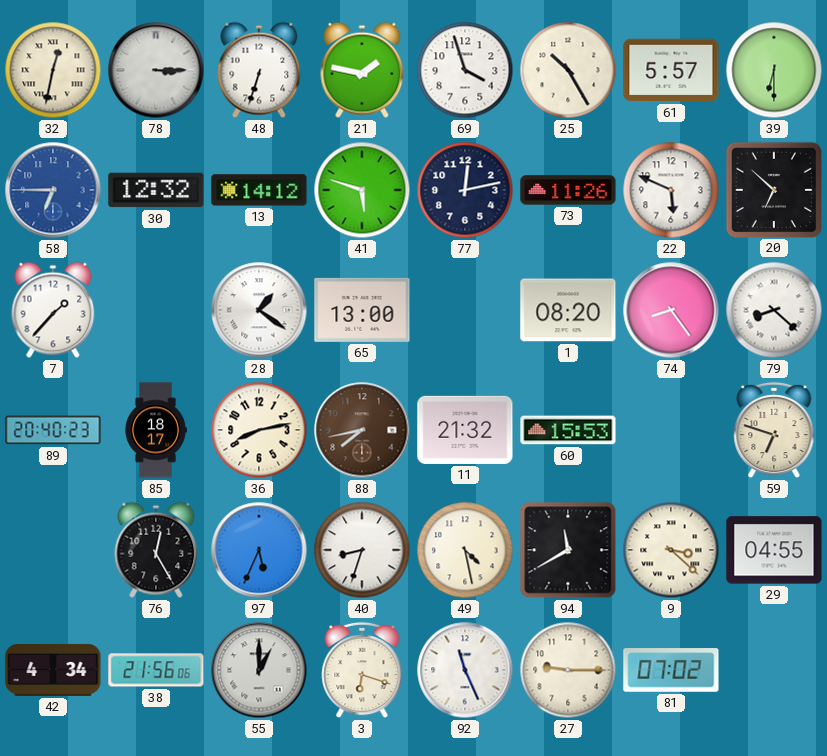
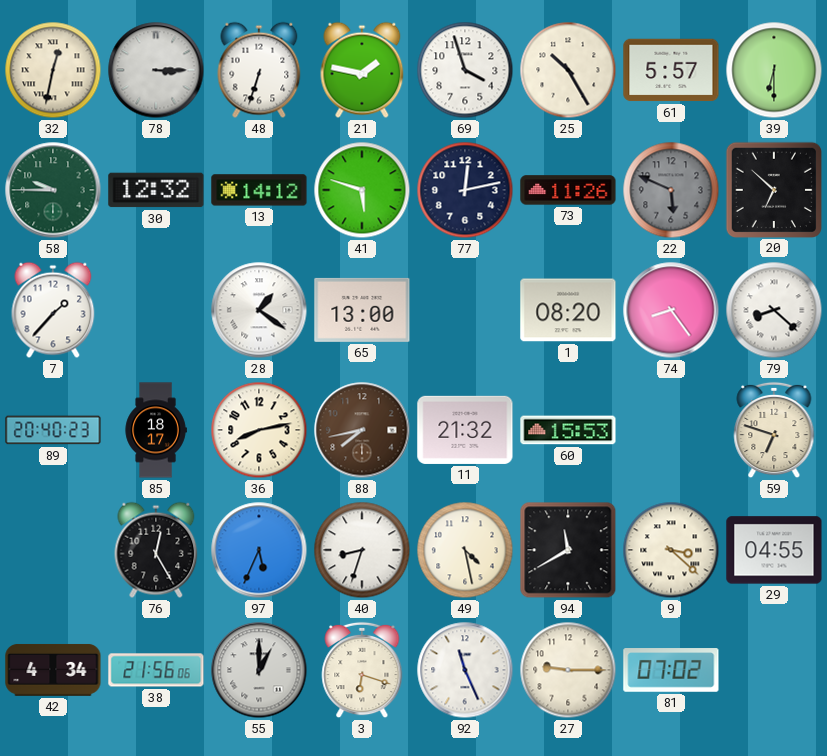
58: 6:45 -> 9:45 (53, 190)
58 dial: blue -> green (53, 190)
22 dial: white -> grey (671, 190)
